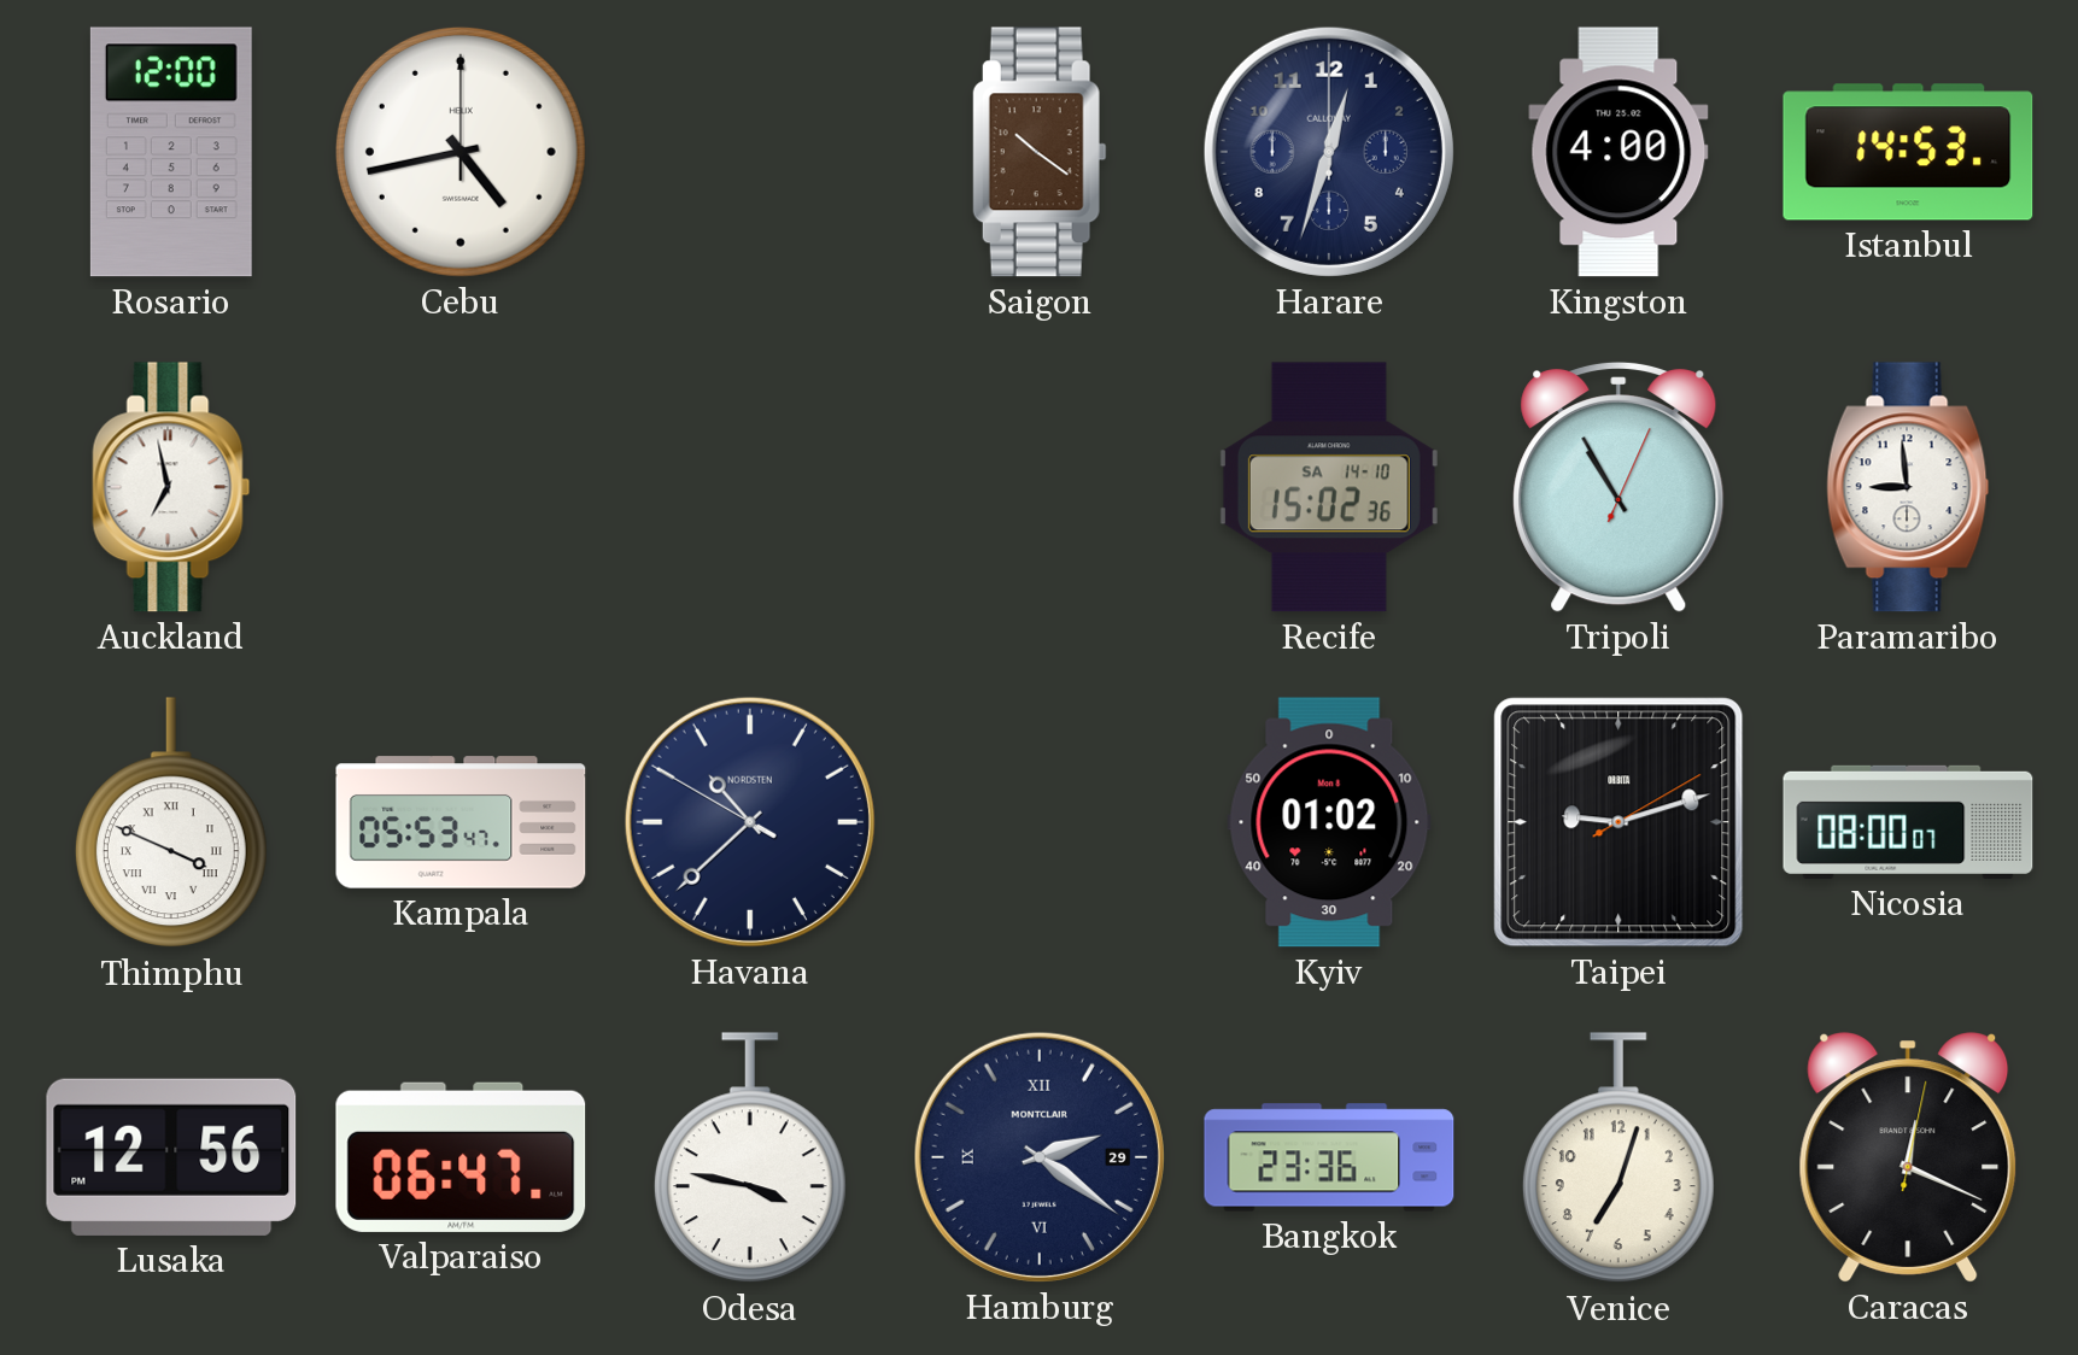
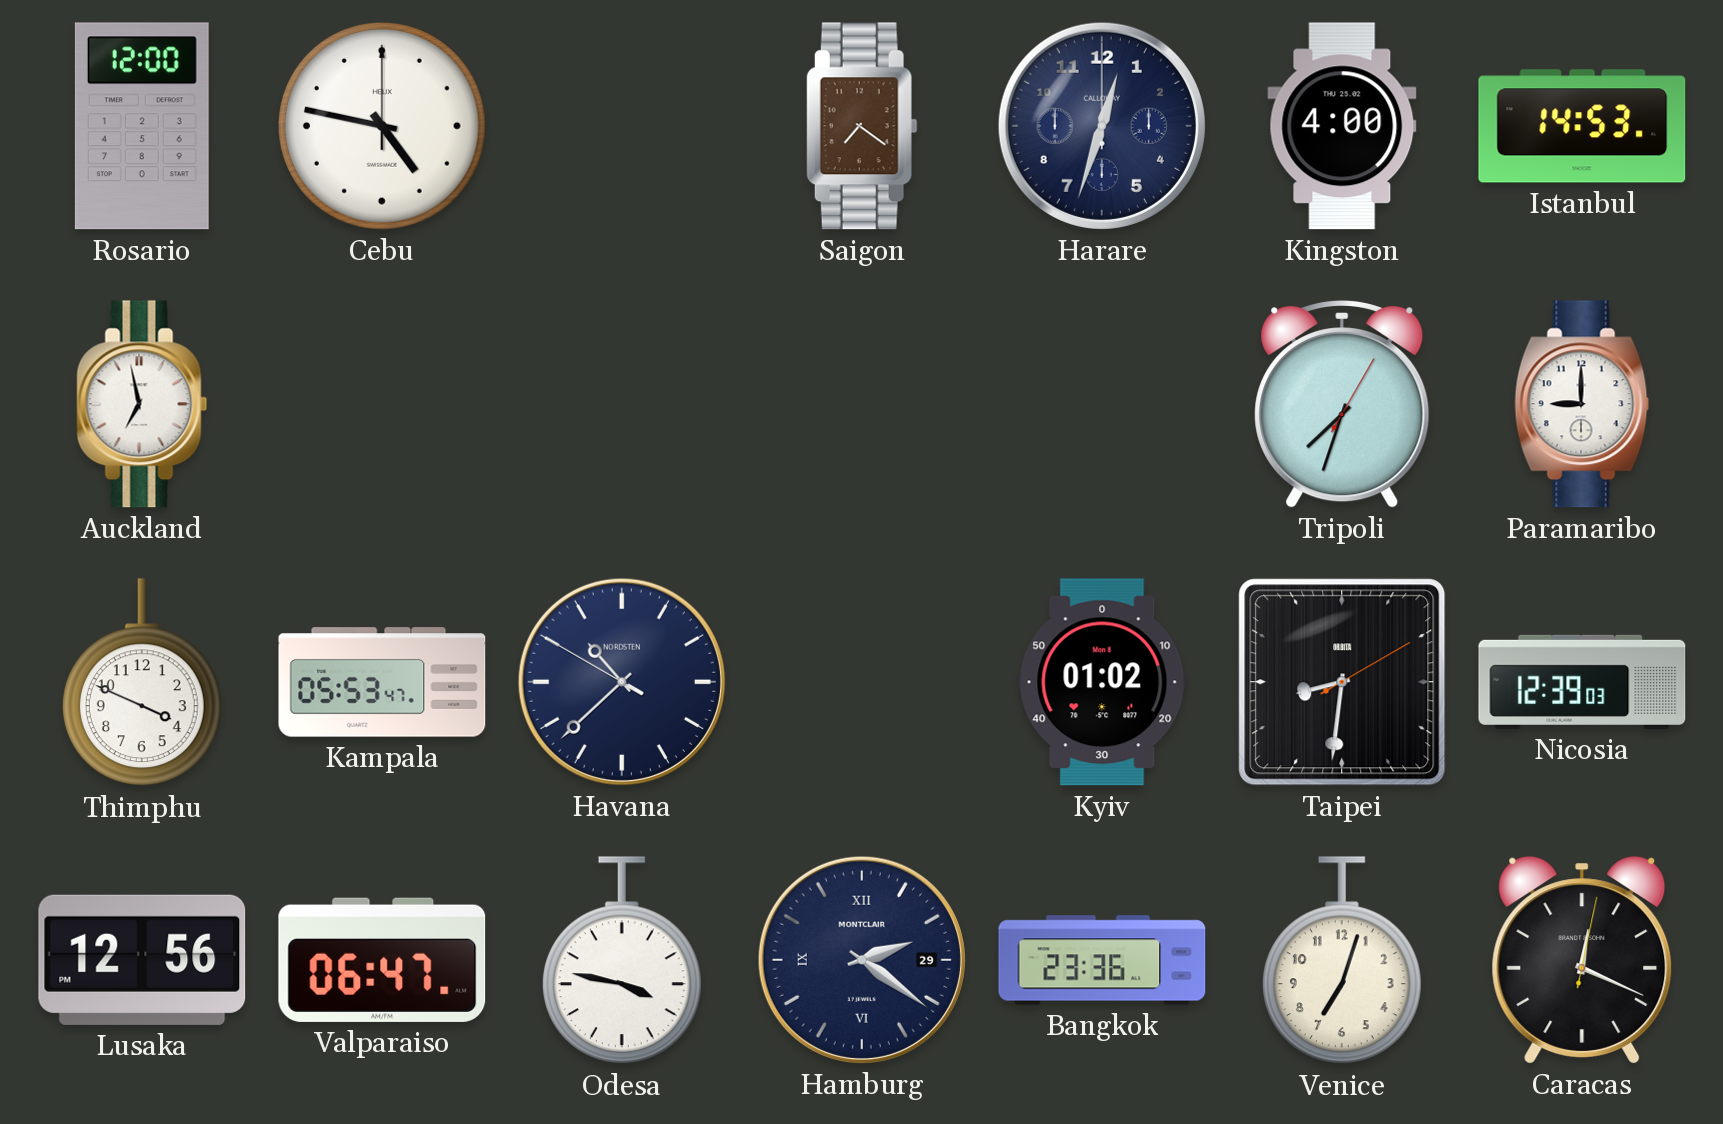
Cebu: 4:43 -> 4:47 (382, 126)
Saigon: 10:21 -> 7:21 (862, 126)
Recife: 15:02 -> none (1329, 487)
Tripoli: 10:55 -> 7:33 (1342, 404)
Paramaribo: 8:59 -> 9:00 (1582, 404)
Thimphu numerals: Roman -> Arabic (142, 683)
Taipei: 9:12 -> 8:31 (1342, 682)
Nicosia: 08:00 -> 12:39 (1582, 682)
